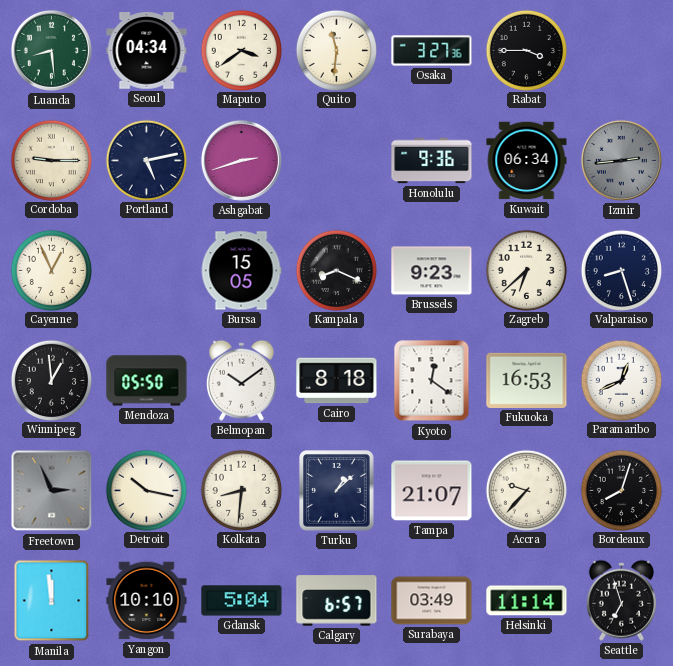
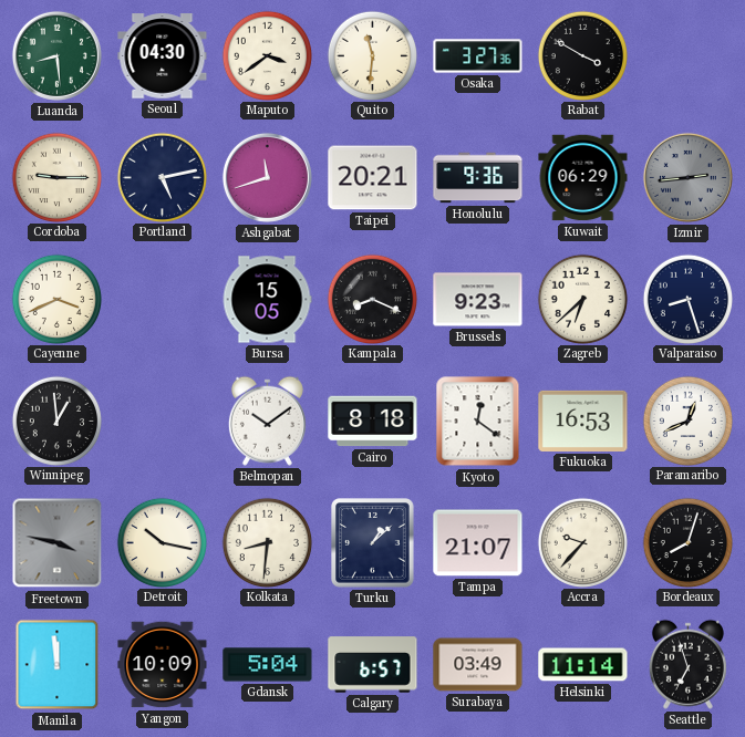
Seoul: 04:34 -> 04:30 (163, 56)
Rabat: 3:45 -> 3:50 (582, 55)
Ashgabat: 2:42 -> 11:42 (267, 177)
Taipei: none -> 20:21 (373, 178)
Kuwait: 06:34 -> 06:29 (583, 178)
Cayenne: 12:56 -> 3:41 (56, 299)
Mendoza: 05:50 -> none (147, 381)
Freetown: 2:56 -> 3:47 (58, 543)
Yangon: 10:10 -> 10:09 (163, 665)
